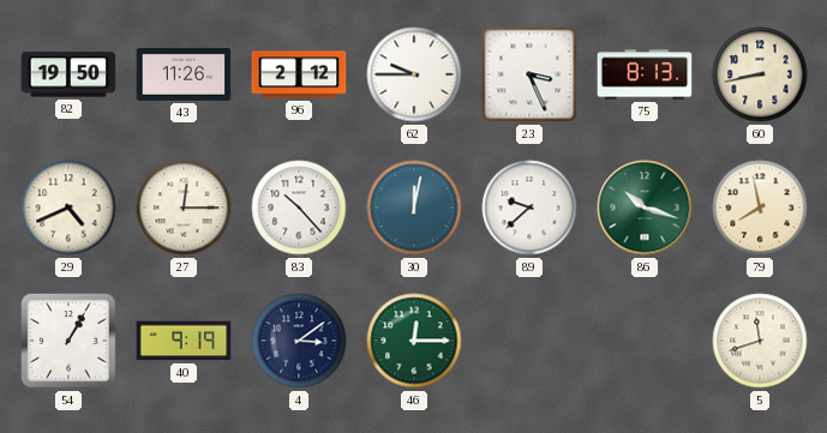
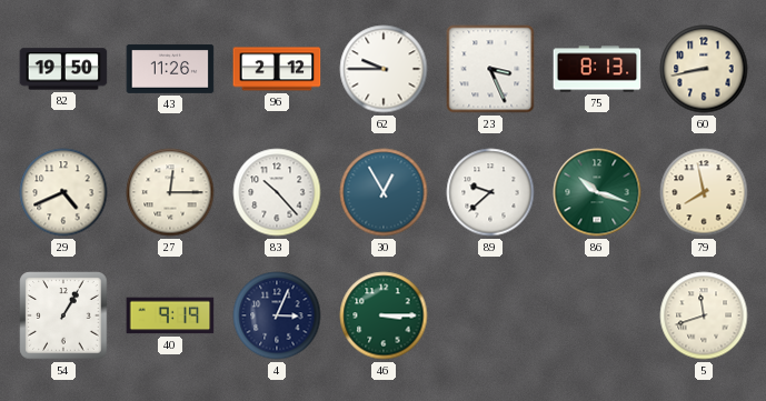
30: 12:02 -> 12:55 (384, 192)
4: 3:09 -> 3:04 (277, 315)
46: 12:15 -> 3:15 (384, 315)
